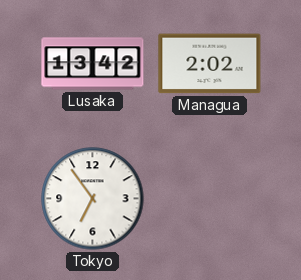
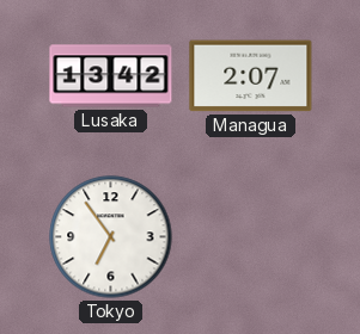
Managua: 2:02 -> 2:07 (251, 76)
